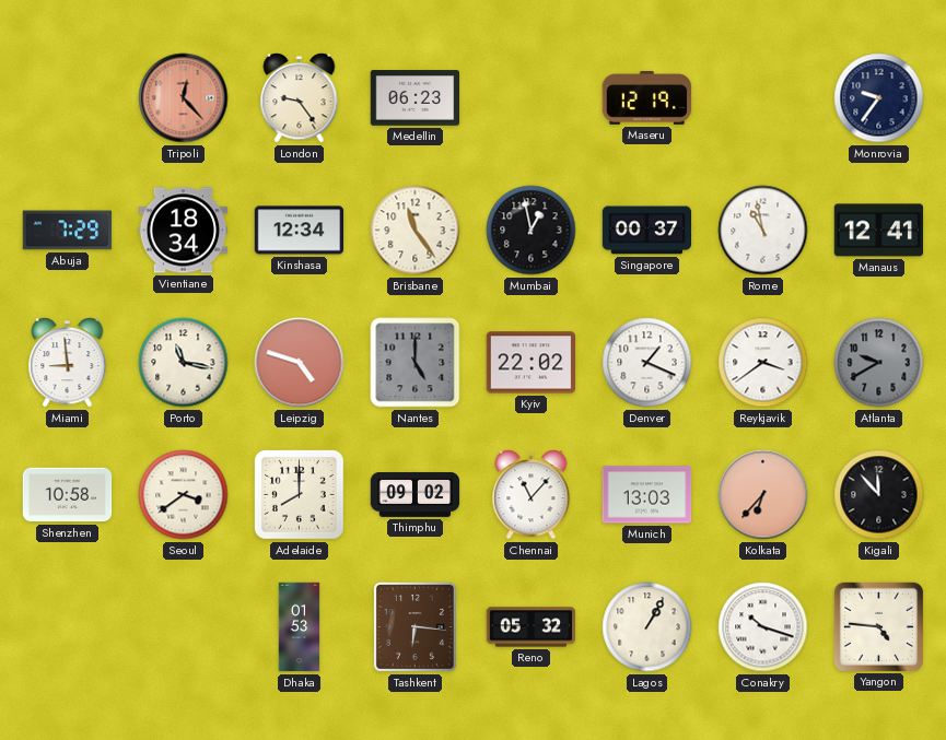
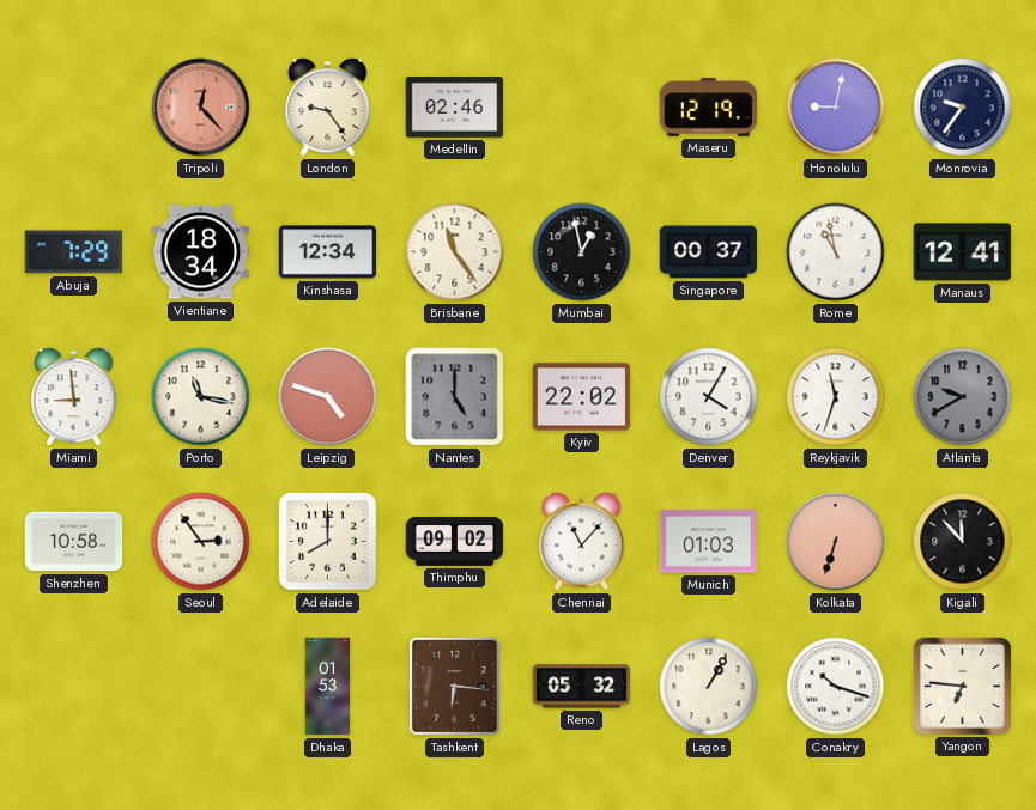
Medellin: 06:23 -> 02:46 (455, 108)
Honolulu: none -> 9:02 (836, 108)
Denver: 1:19 -> 4:05 (709, 397)
Reykjavik: 3:39 -> 11:33 (836, 397)
Seoul: 3:39 -> 2:54 (201, 542)
Munich: 13:03 -> 01:03 (709, 542)
Kolkata: 6:37 -> 6:33 (836, 542)
Yangon: 4:46 -> 6:46 (962, 686)
